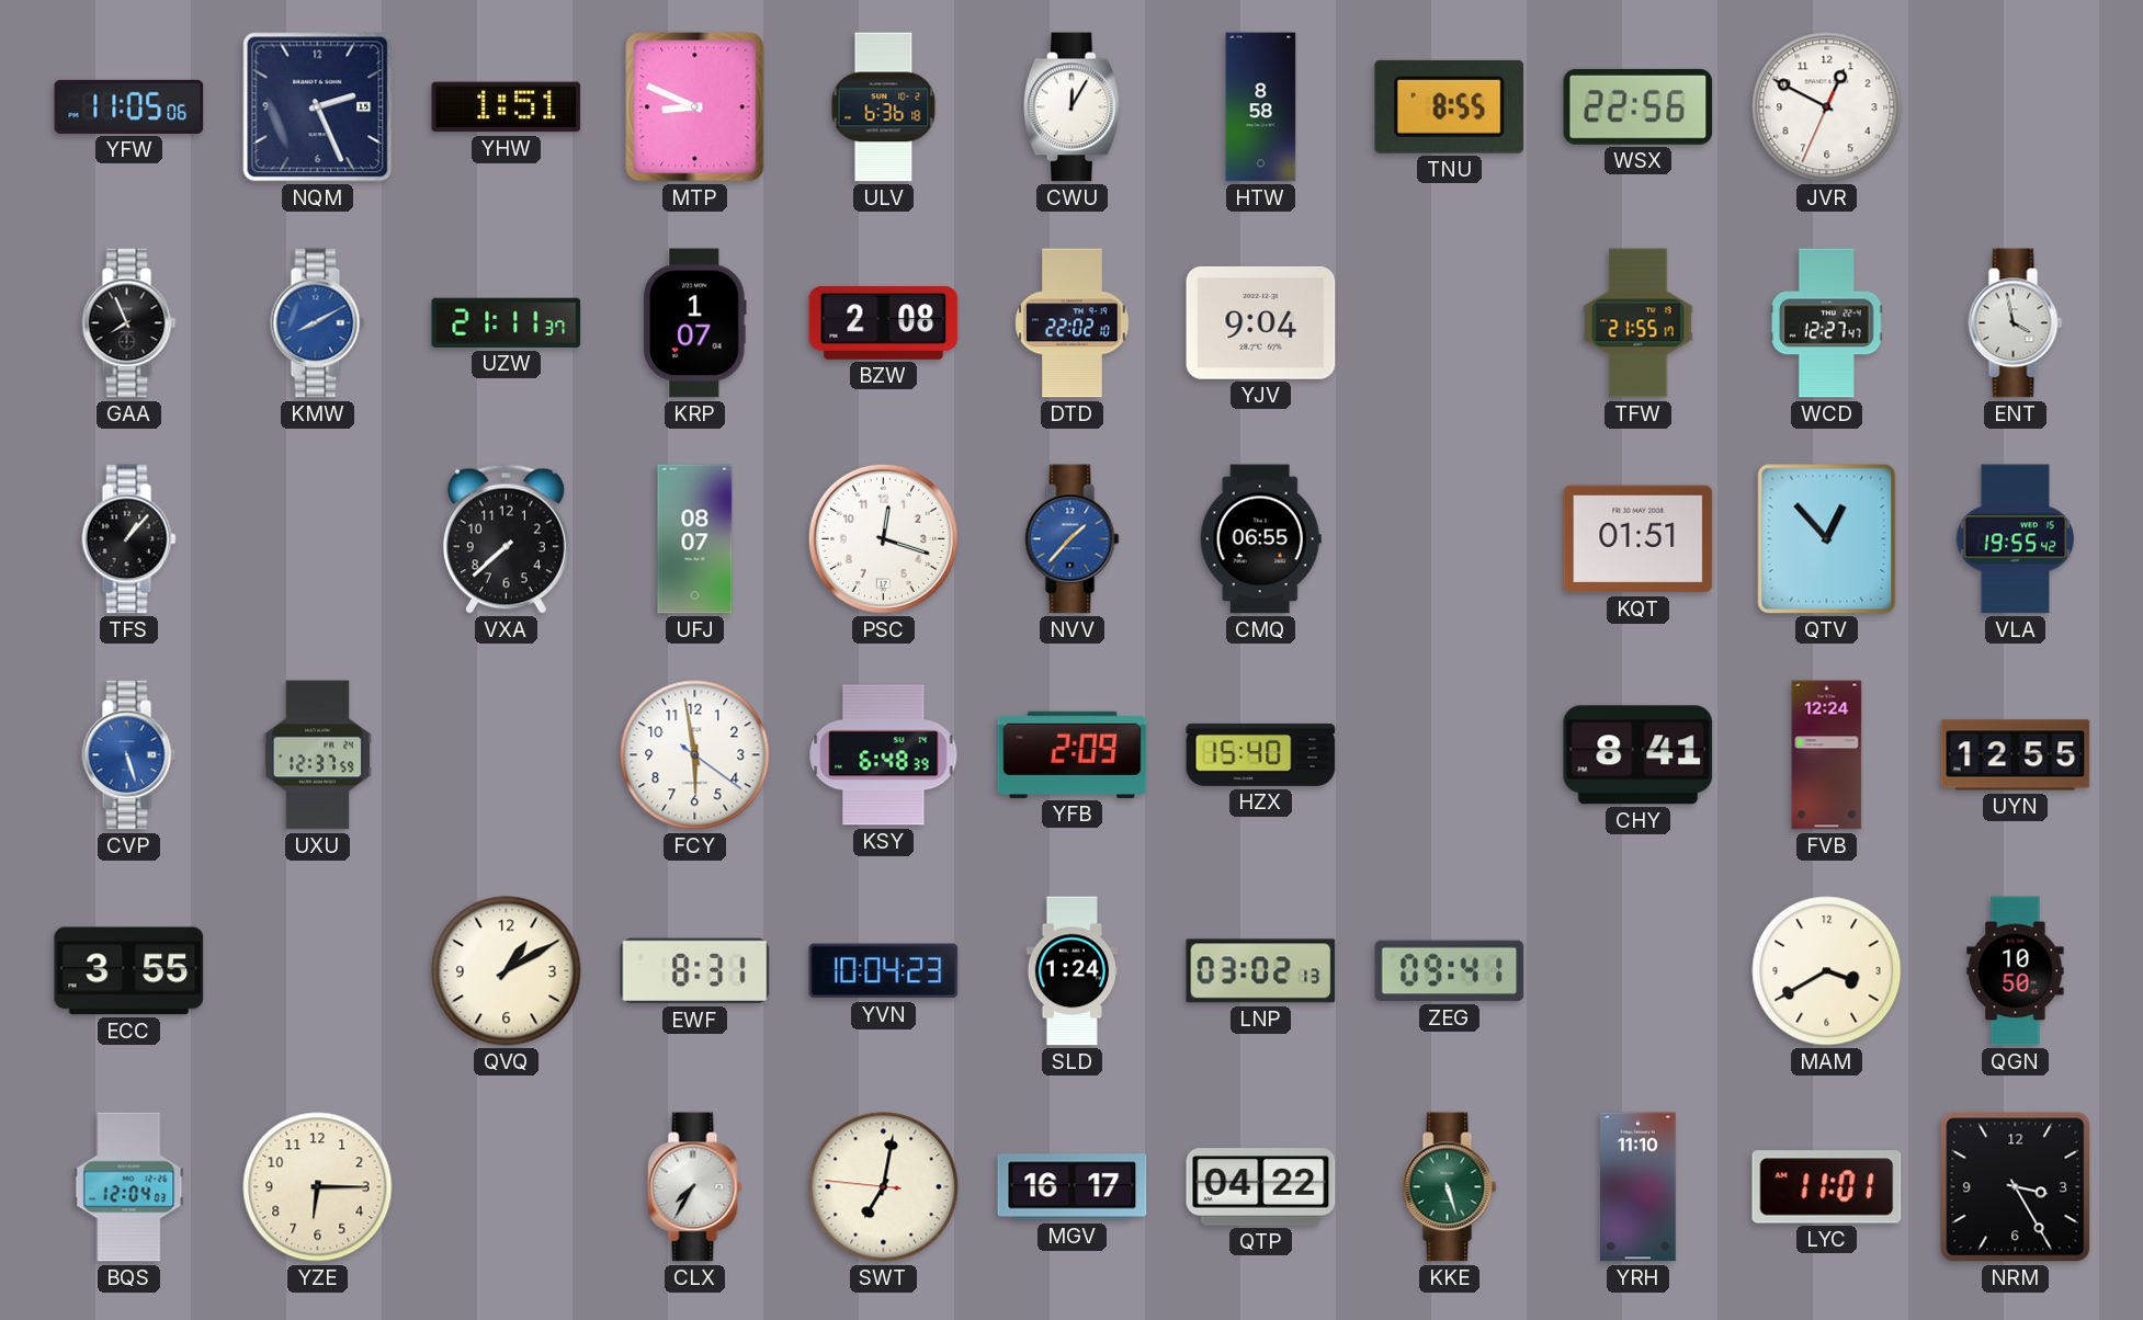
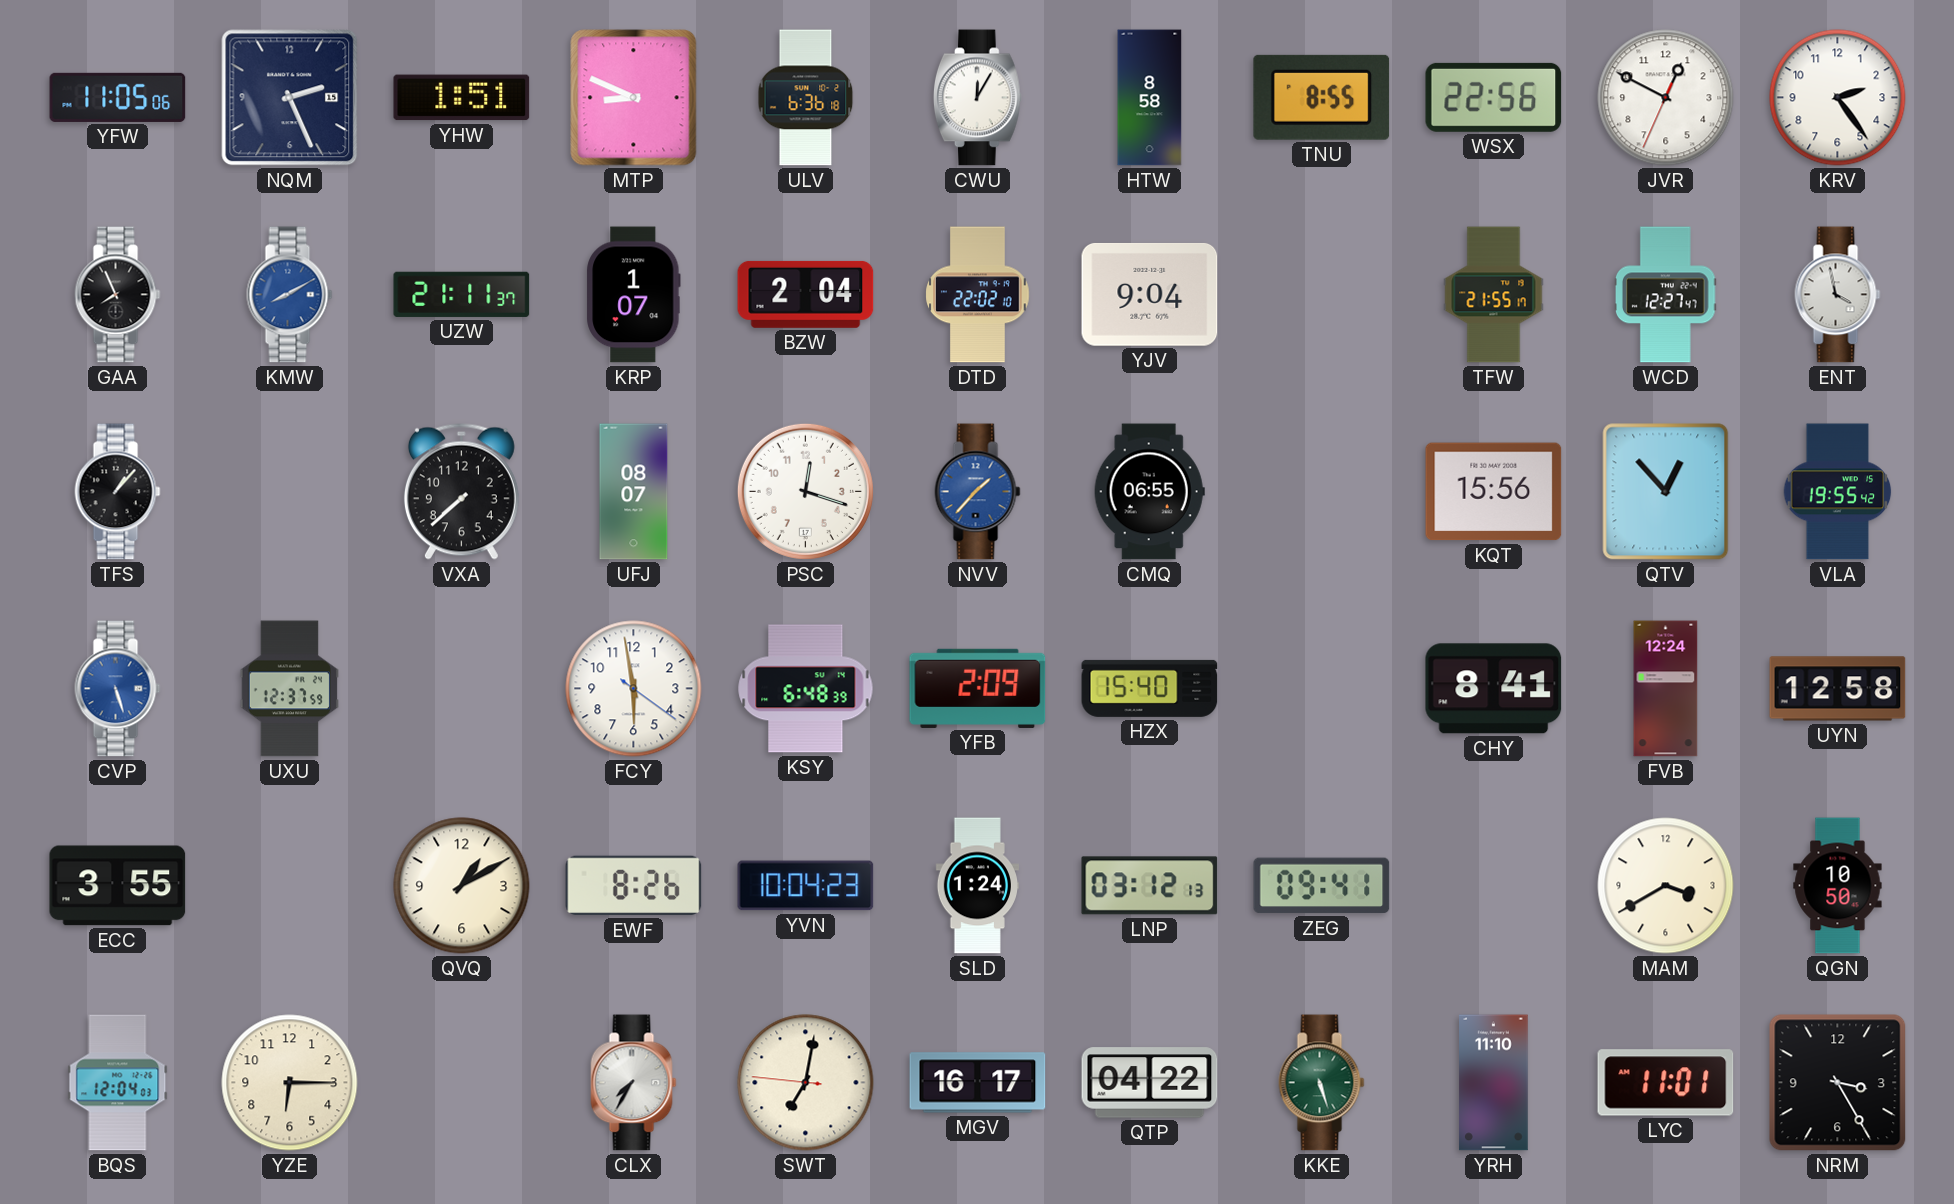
KRV: none -> 2:24 (1838, 98)
BZW: 2:08 -> 2:04 (806, 294)
KQT: 01:51 -> 15:56 (1494, 492)
UYN: 12:55 -> 12:58 (1838, 689)
EWF: 8:31 -> 8:26 (634, 886)
LNP: 03:02 -> 03:12 (1150, 886)
